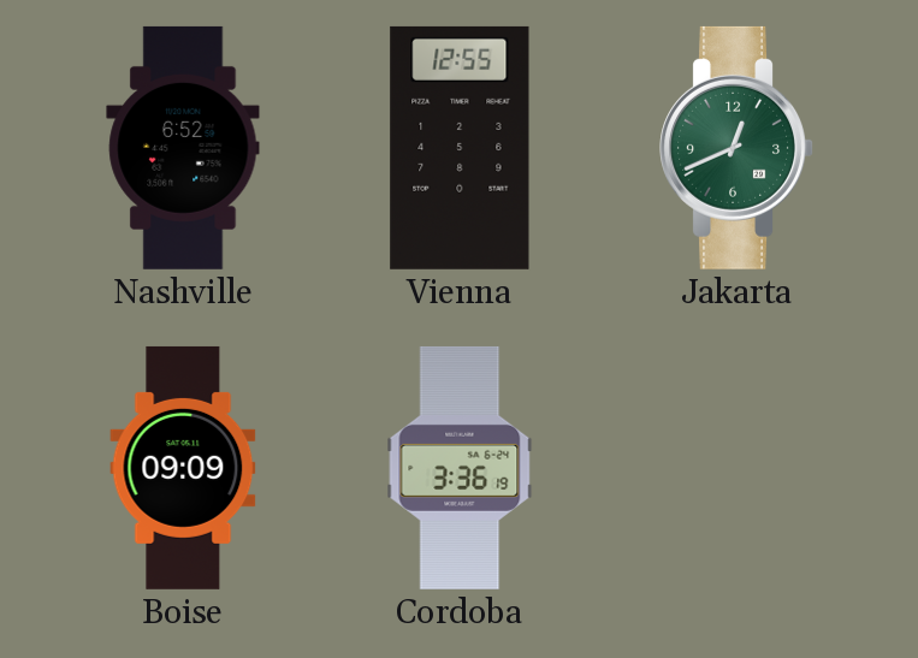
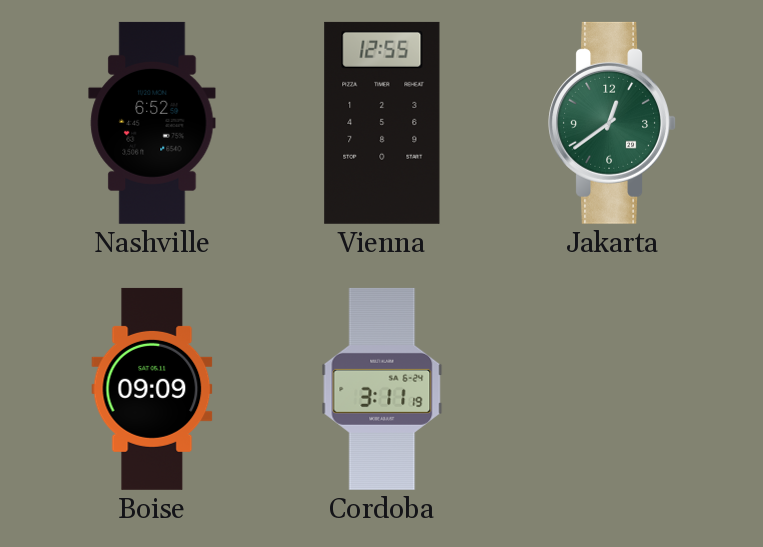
Jakarta: 12:41 -> 12:39 (612, 123)
Cordoba: 3:36 -> 3:11 (382, 389)
